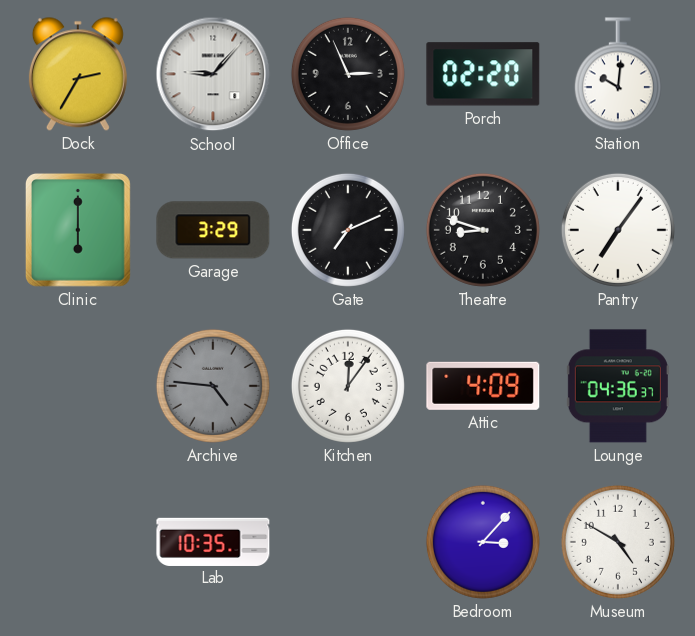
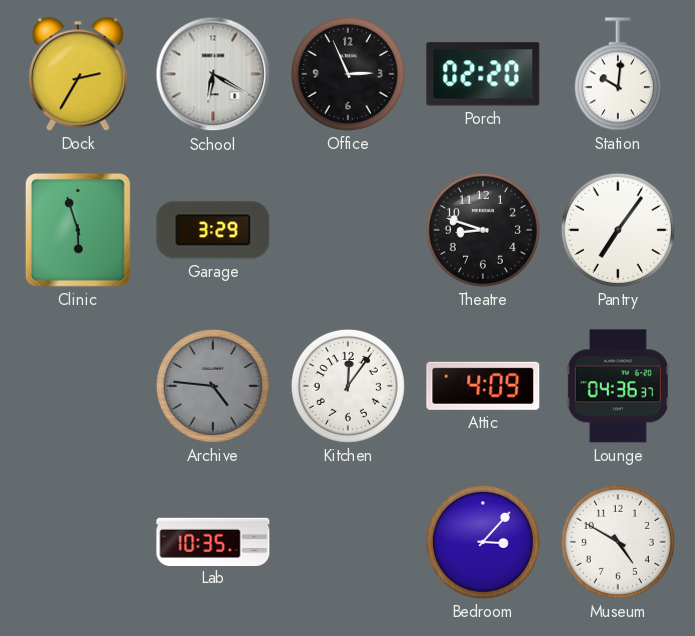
School: 9:07 -> 6:20 (213, 74)
Clinic: 6:00 -> 5:57 (78, 230)
Gate: 7:11 -> none (348, 230)
